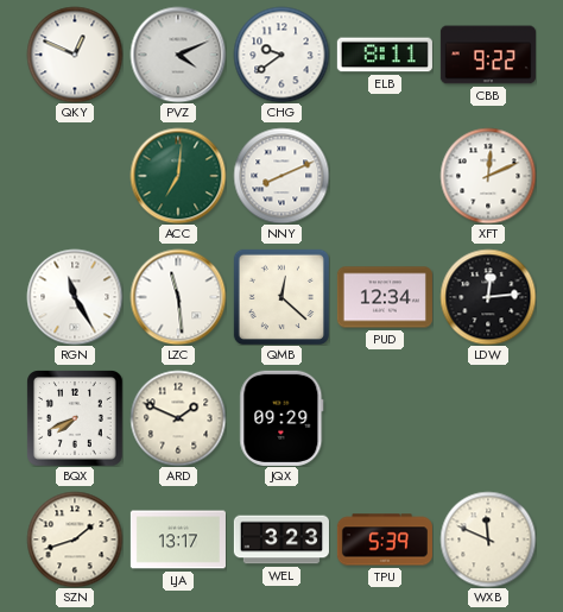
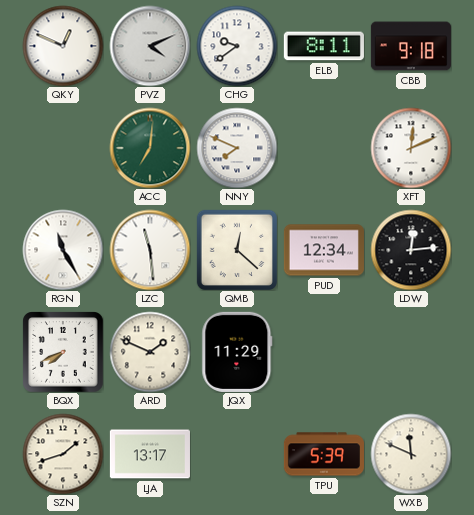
CBB: 9:22 -> 9:18 (411, 46)
NNY: 8:11 -> 7:49 (237, 148)
JQX: 09:29 -> 11:29 (237, 352)
WEL: 3:23 -> none (281, 540)
